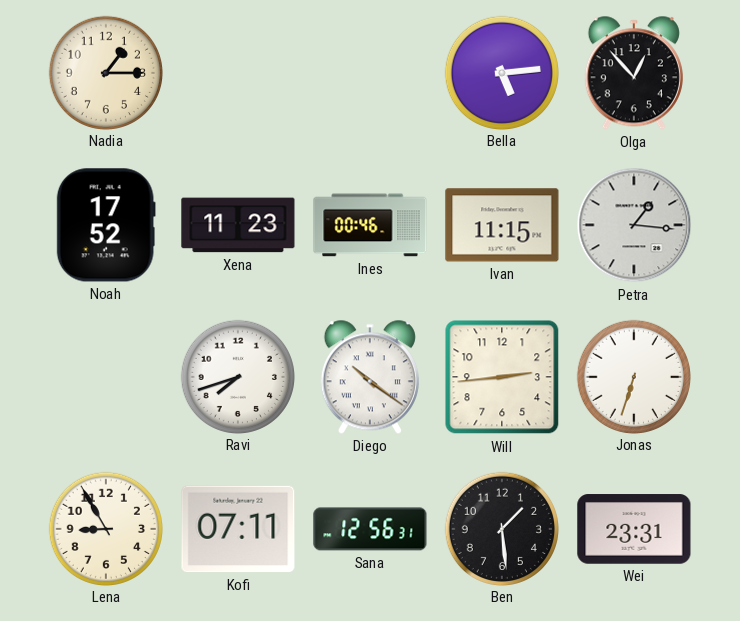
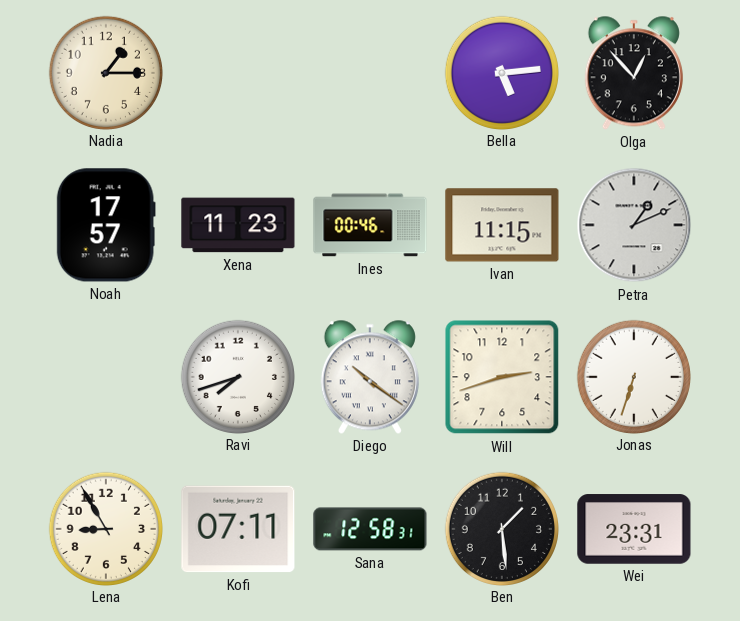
Noah: 17:52 -> 17:57 (106, 225)
Petra: 1:16 -> 1:11 (634, 225)
Will: 2:44 -> 2:42 (502, 377)
Sana: 12:56 -> 12:58 (370, 529)
